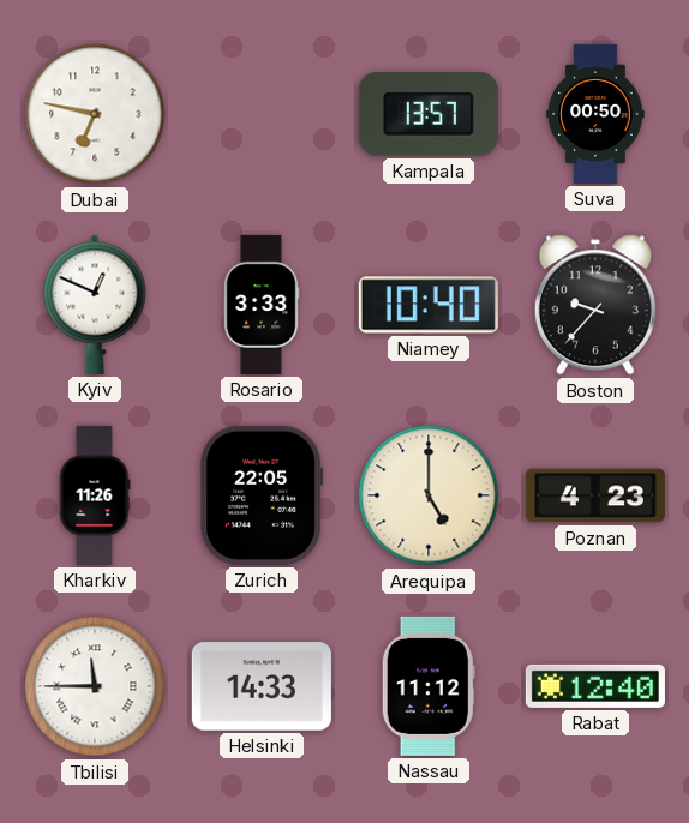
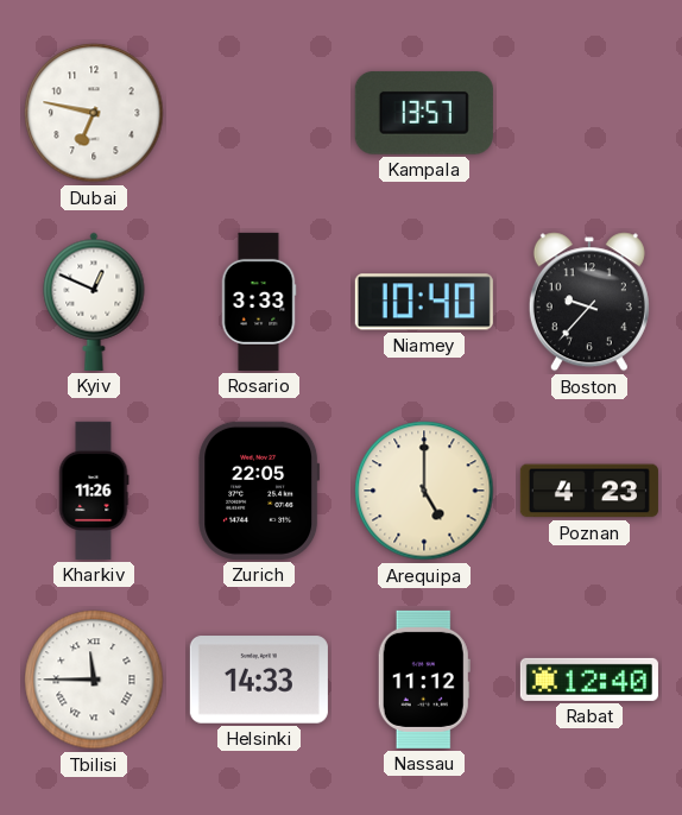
Suva: 00:50 -> none (595, 114)
